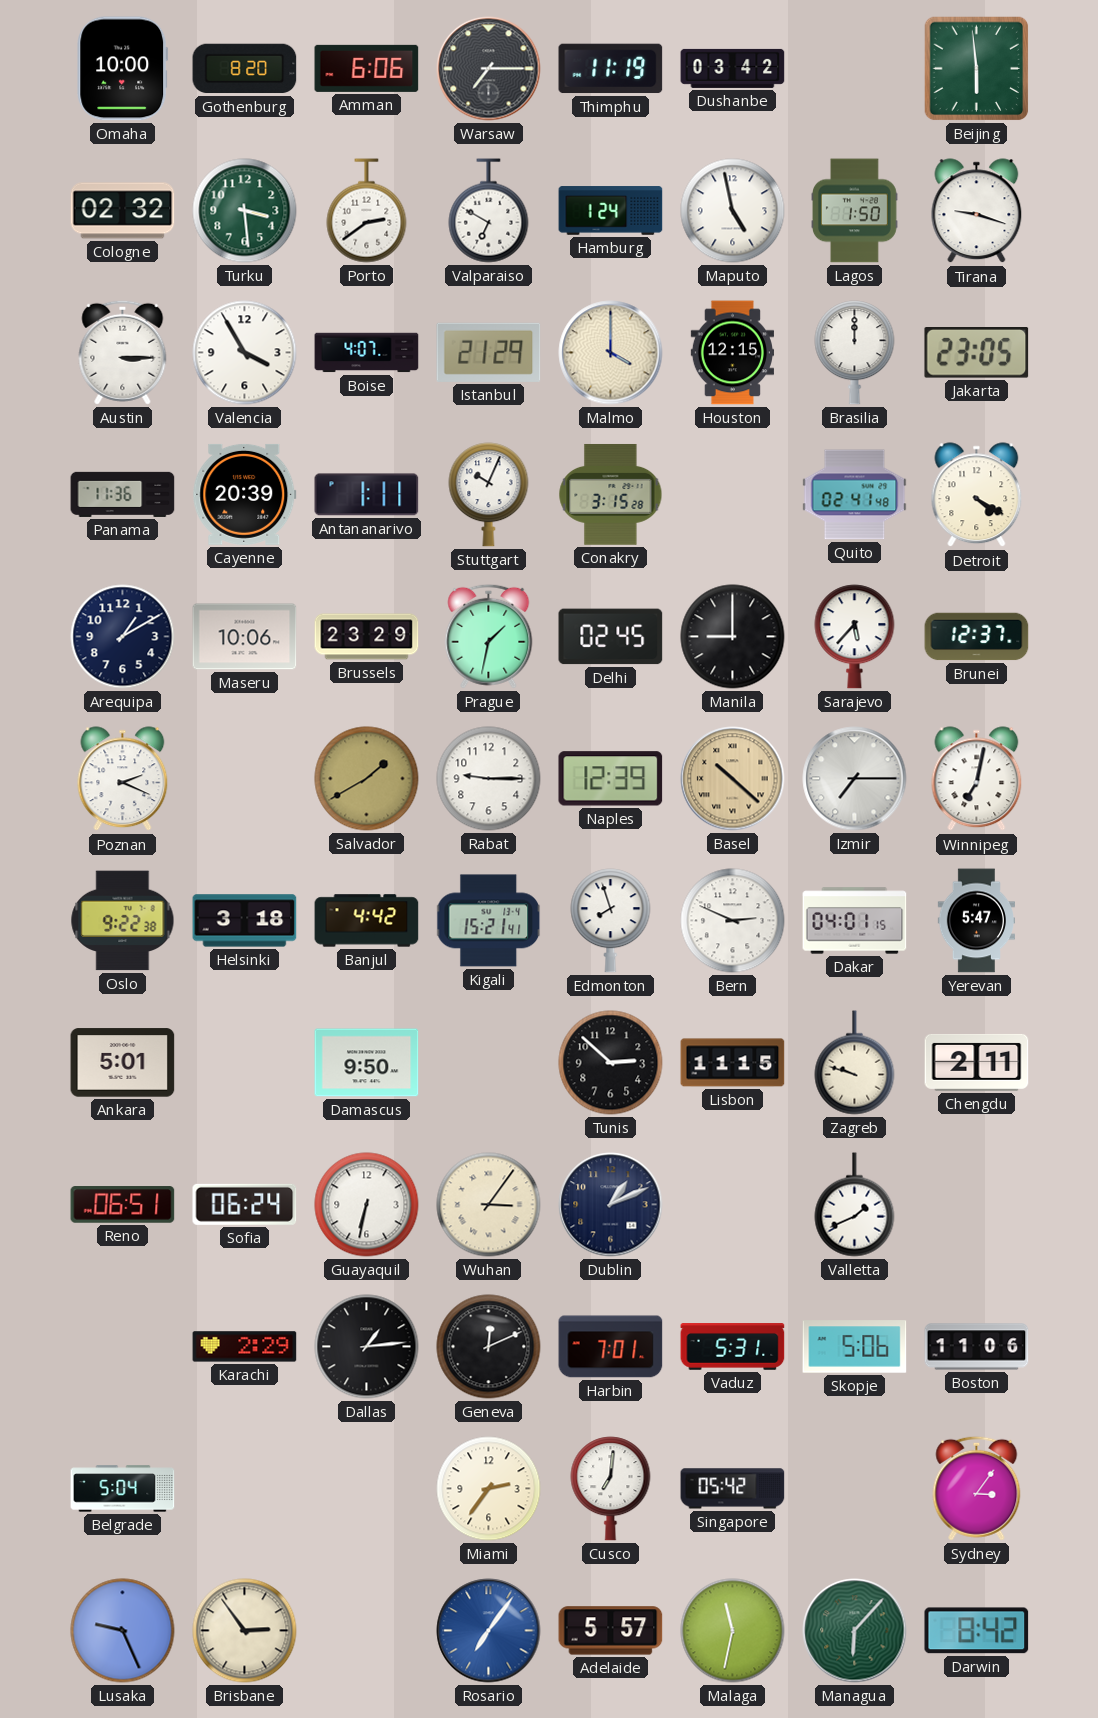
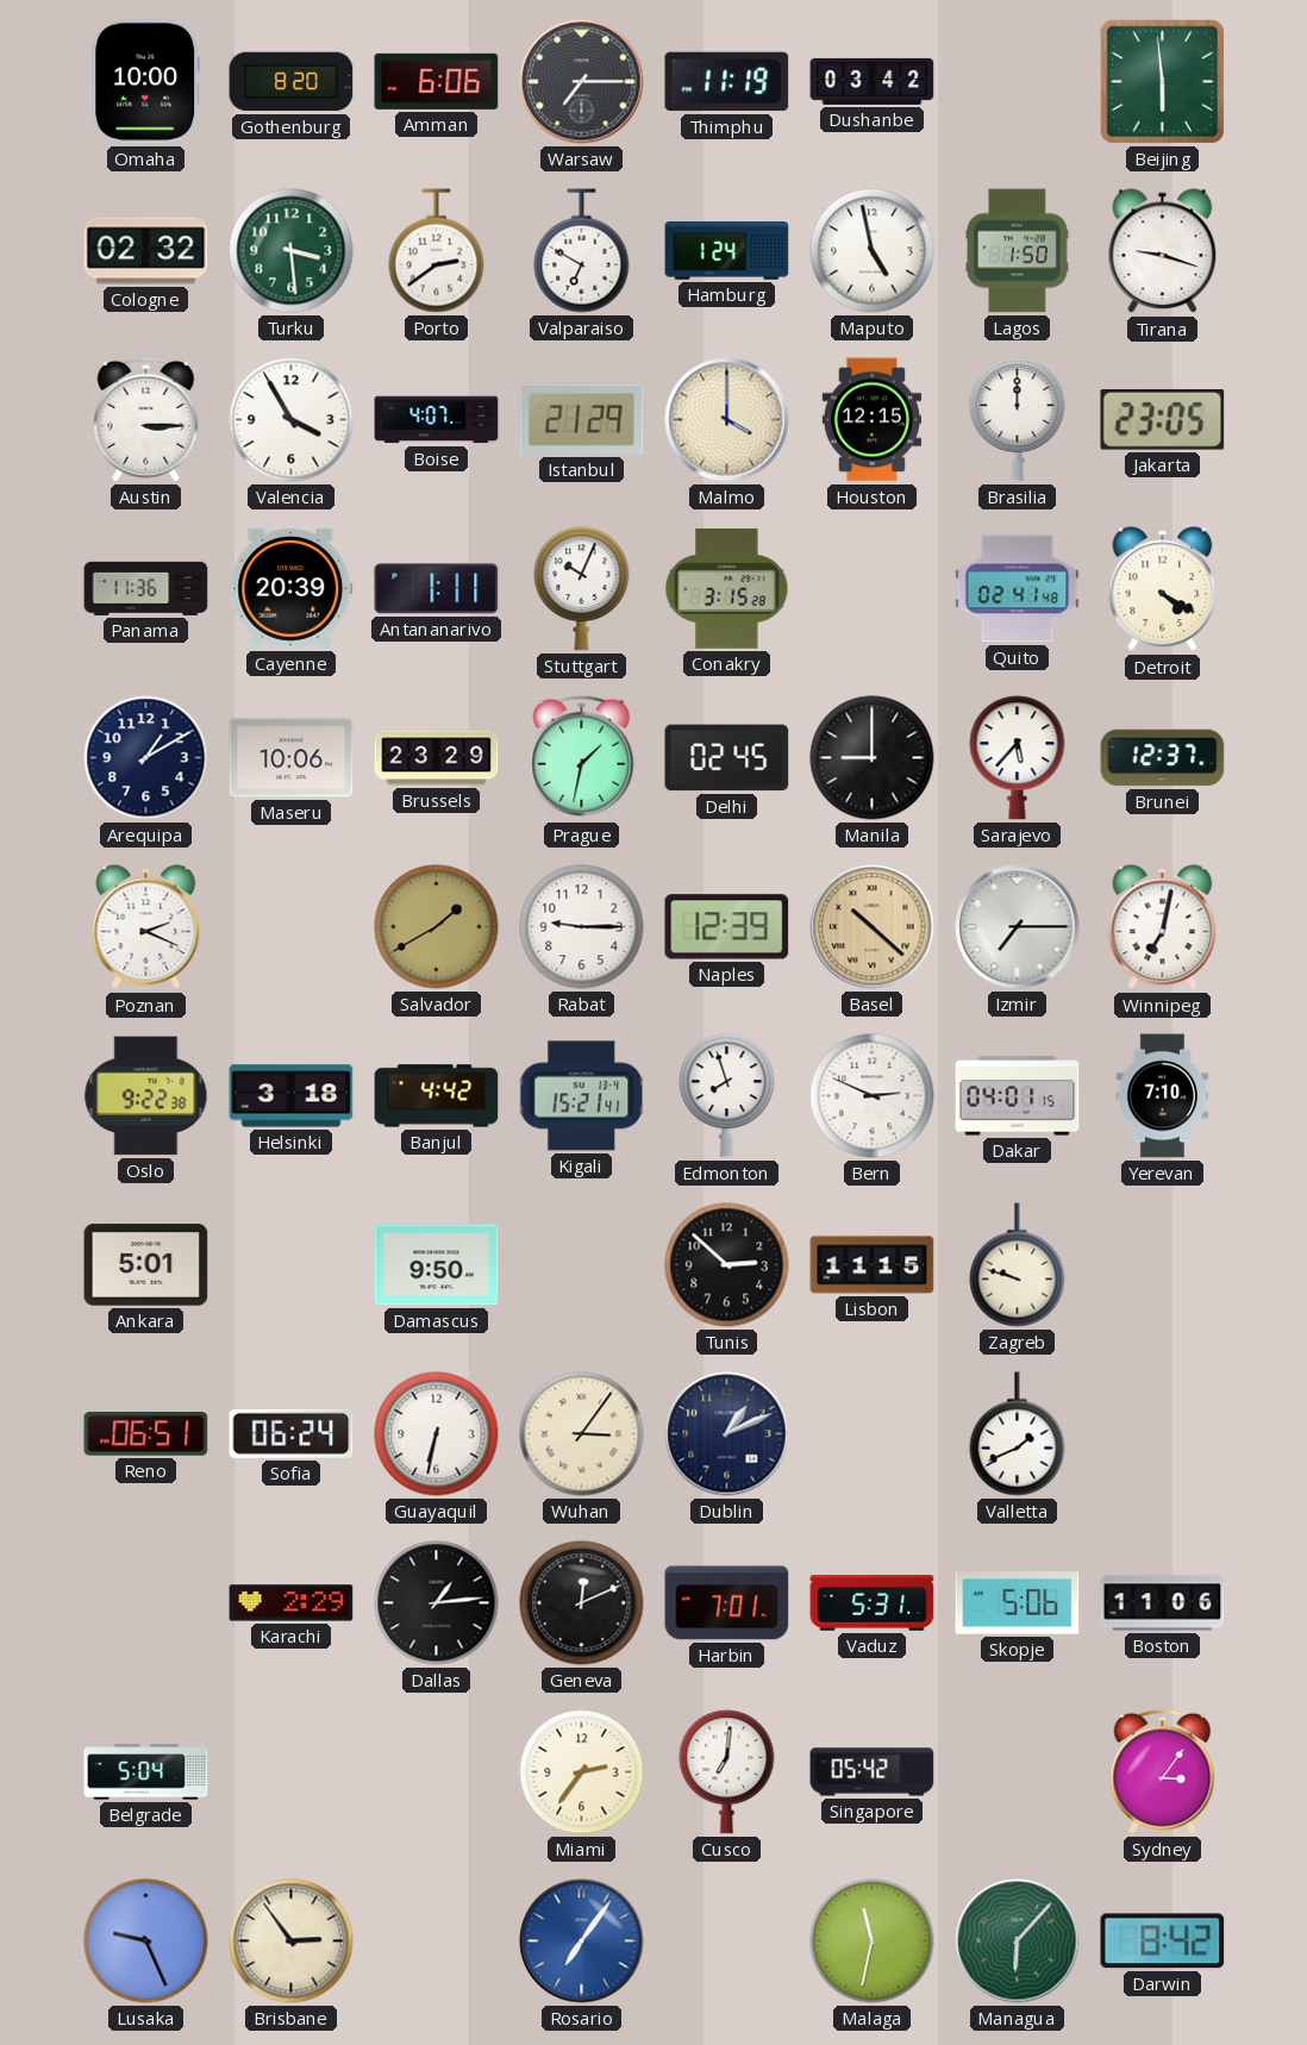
Yerevan: 5:47 -> 7:10 (1162, 1096)
Chengdu: 2:11 -> none (977, 1062)
Adelaide: 5:57 -> none (611, 1631)
